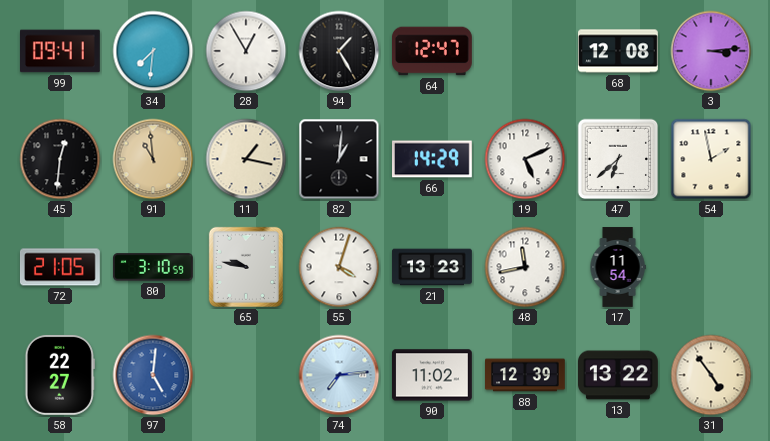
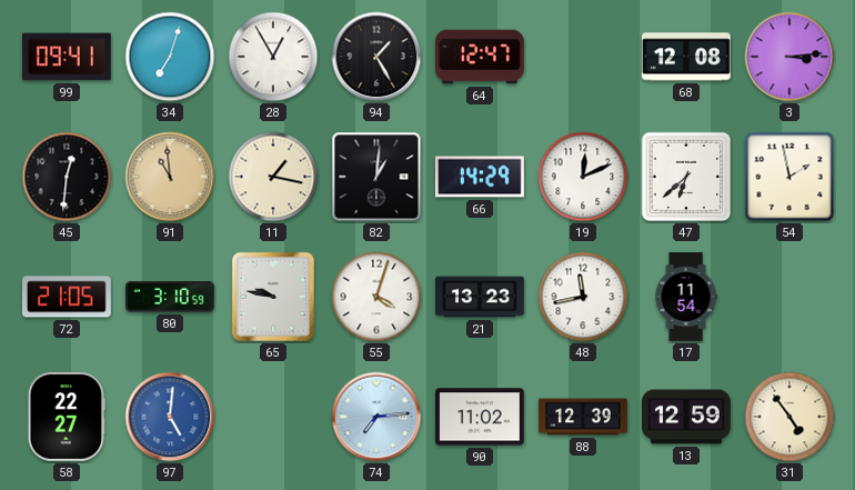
34: 7:31 -> 7:03 (170, 57)
19: 5:11 -> 12:11 (583, 177)
13: 13:22 -> 12:59 (687, 417)
